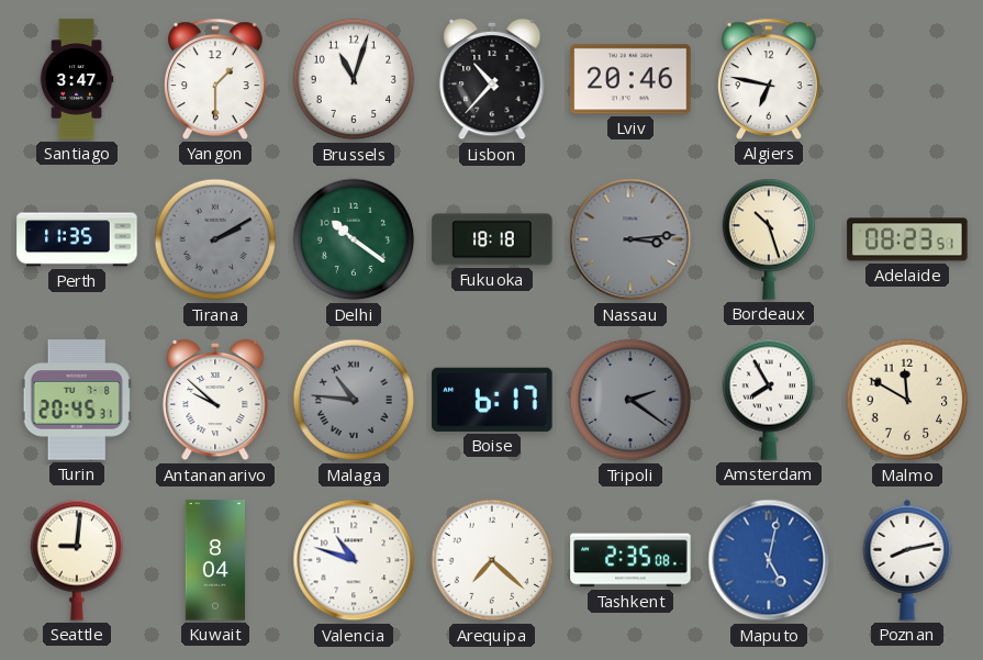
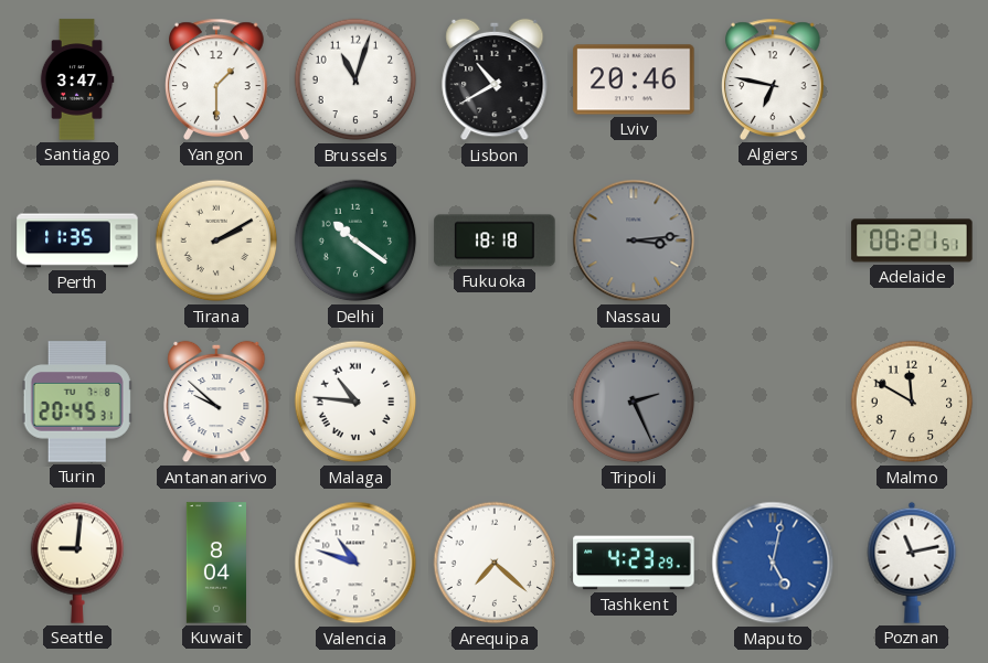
Lisbon: 10:37 -> 10:40 (495, 79)
Tirana dial: grey -> cream (216, 240)
Bordeaux: 10:27 -> none (769, 239)
Adelaide: 08:23 -> 08:21 (912, 240)
Malaga dial: grey -> white (355, 402)
Boise: 6:17 -> none (492, 400)
Tripoli: 2:21 -> 2:26 (634, 402)
Amsterdam: 7:55 -> none (769, 400)
Tashkent: 2:35 -> 4:23 (634, 563)
Poznan: 8:13 -> 11:13 (912, 563)
